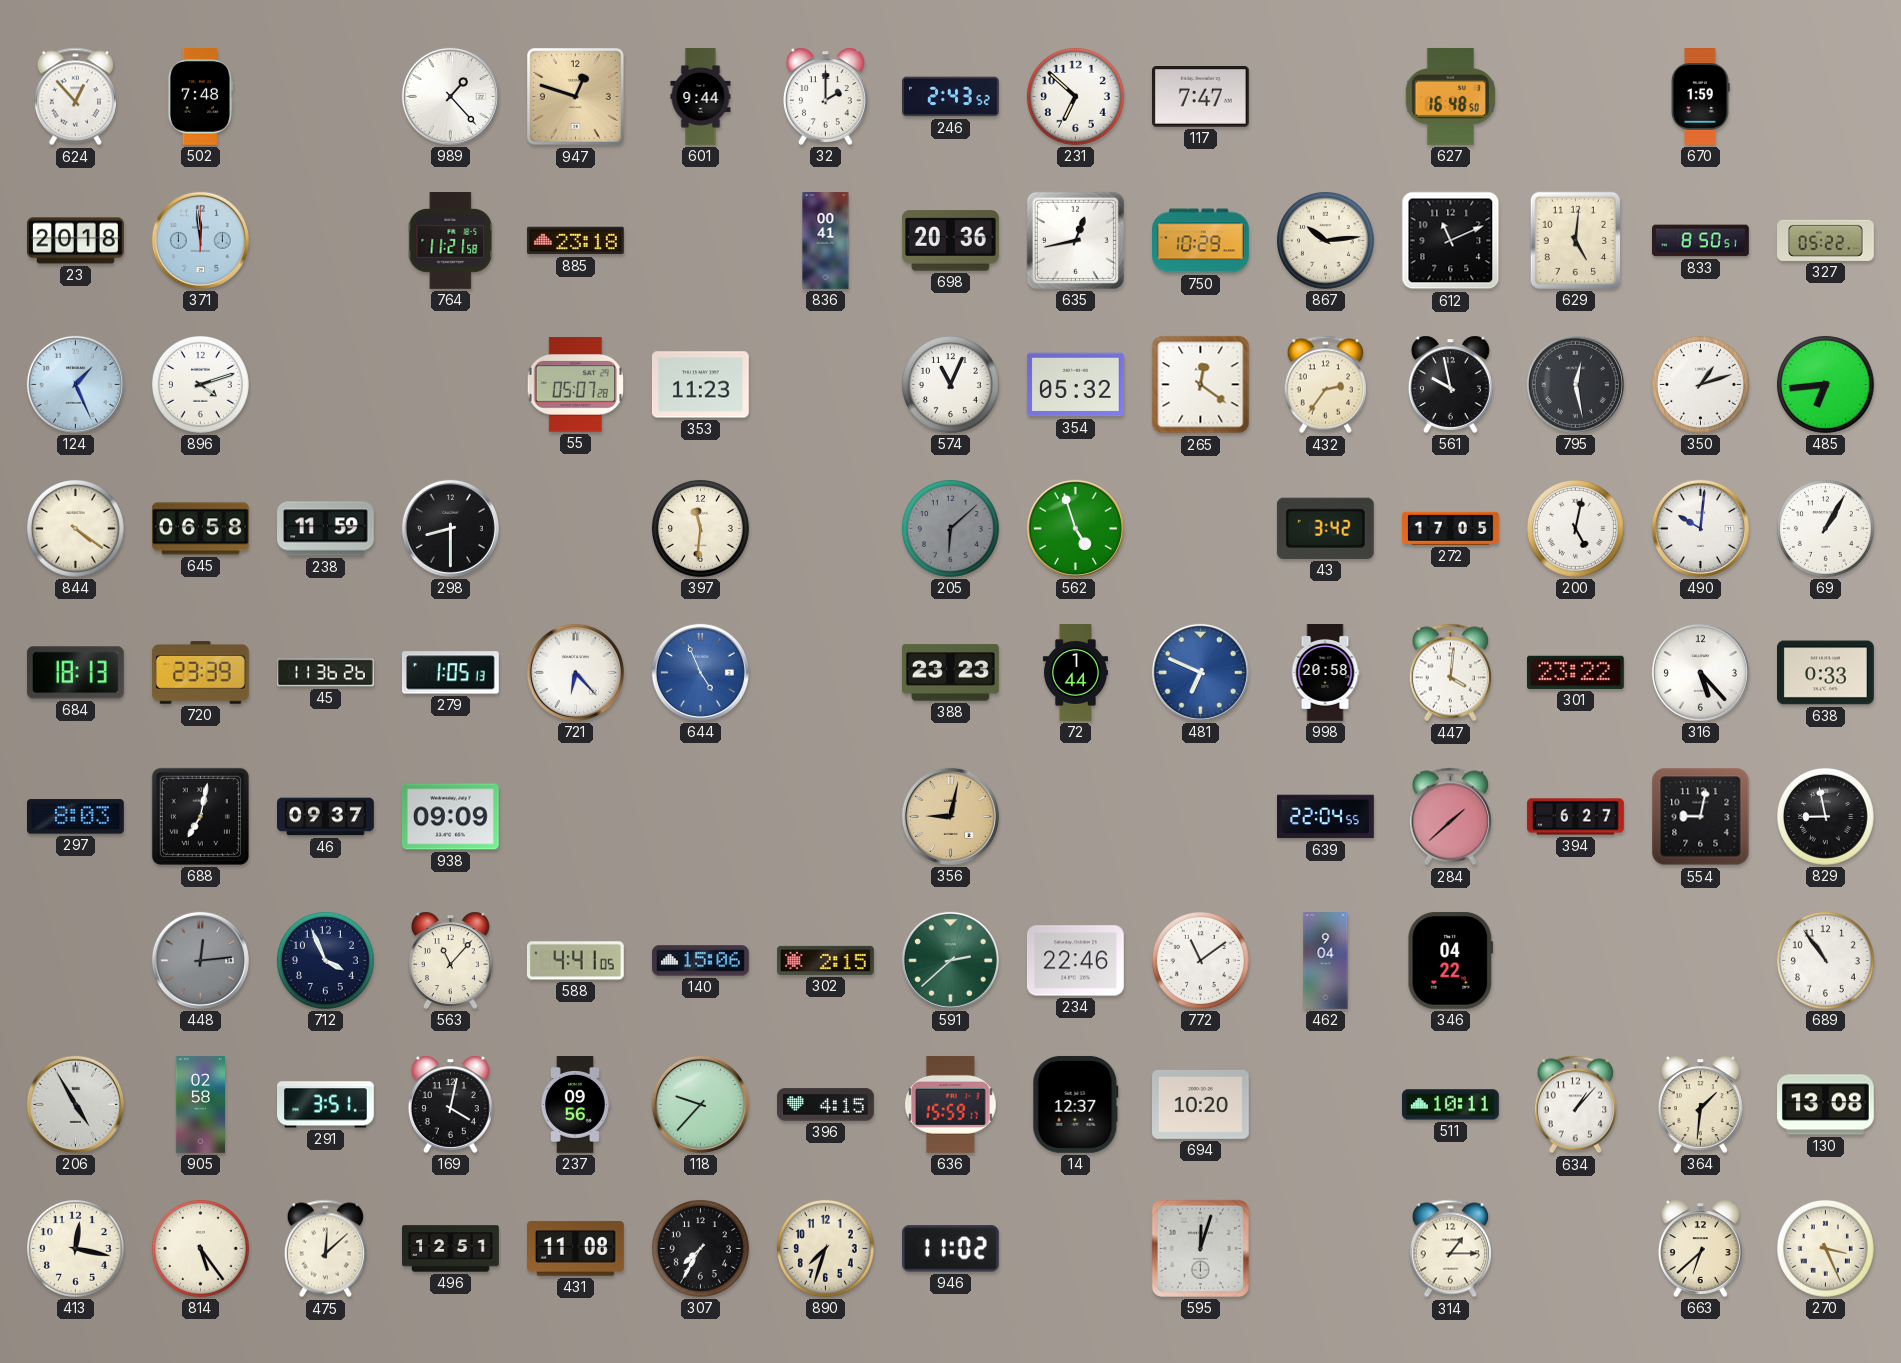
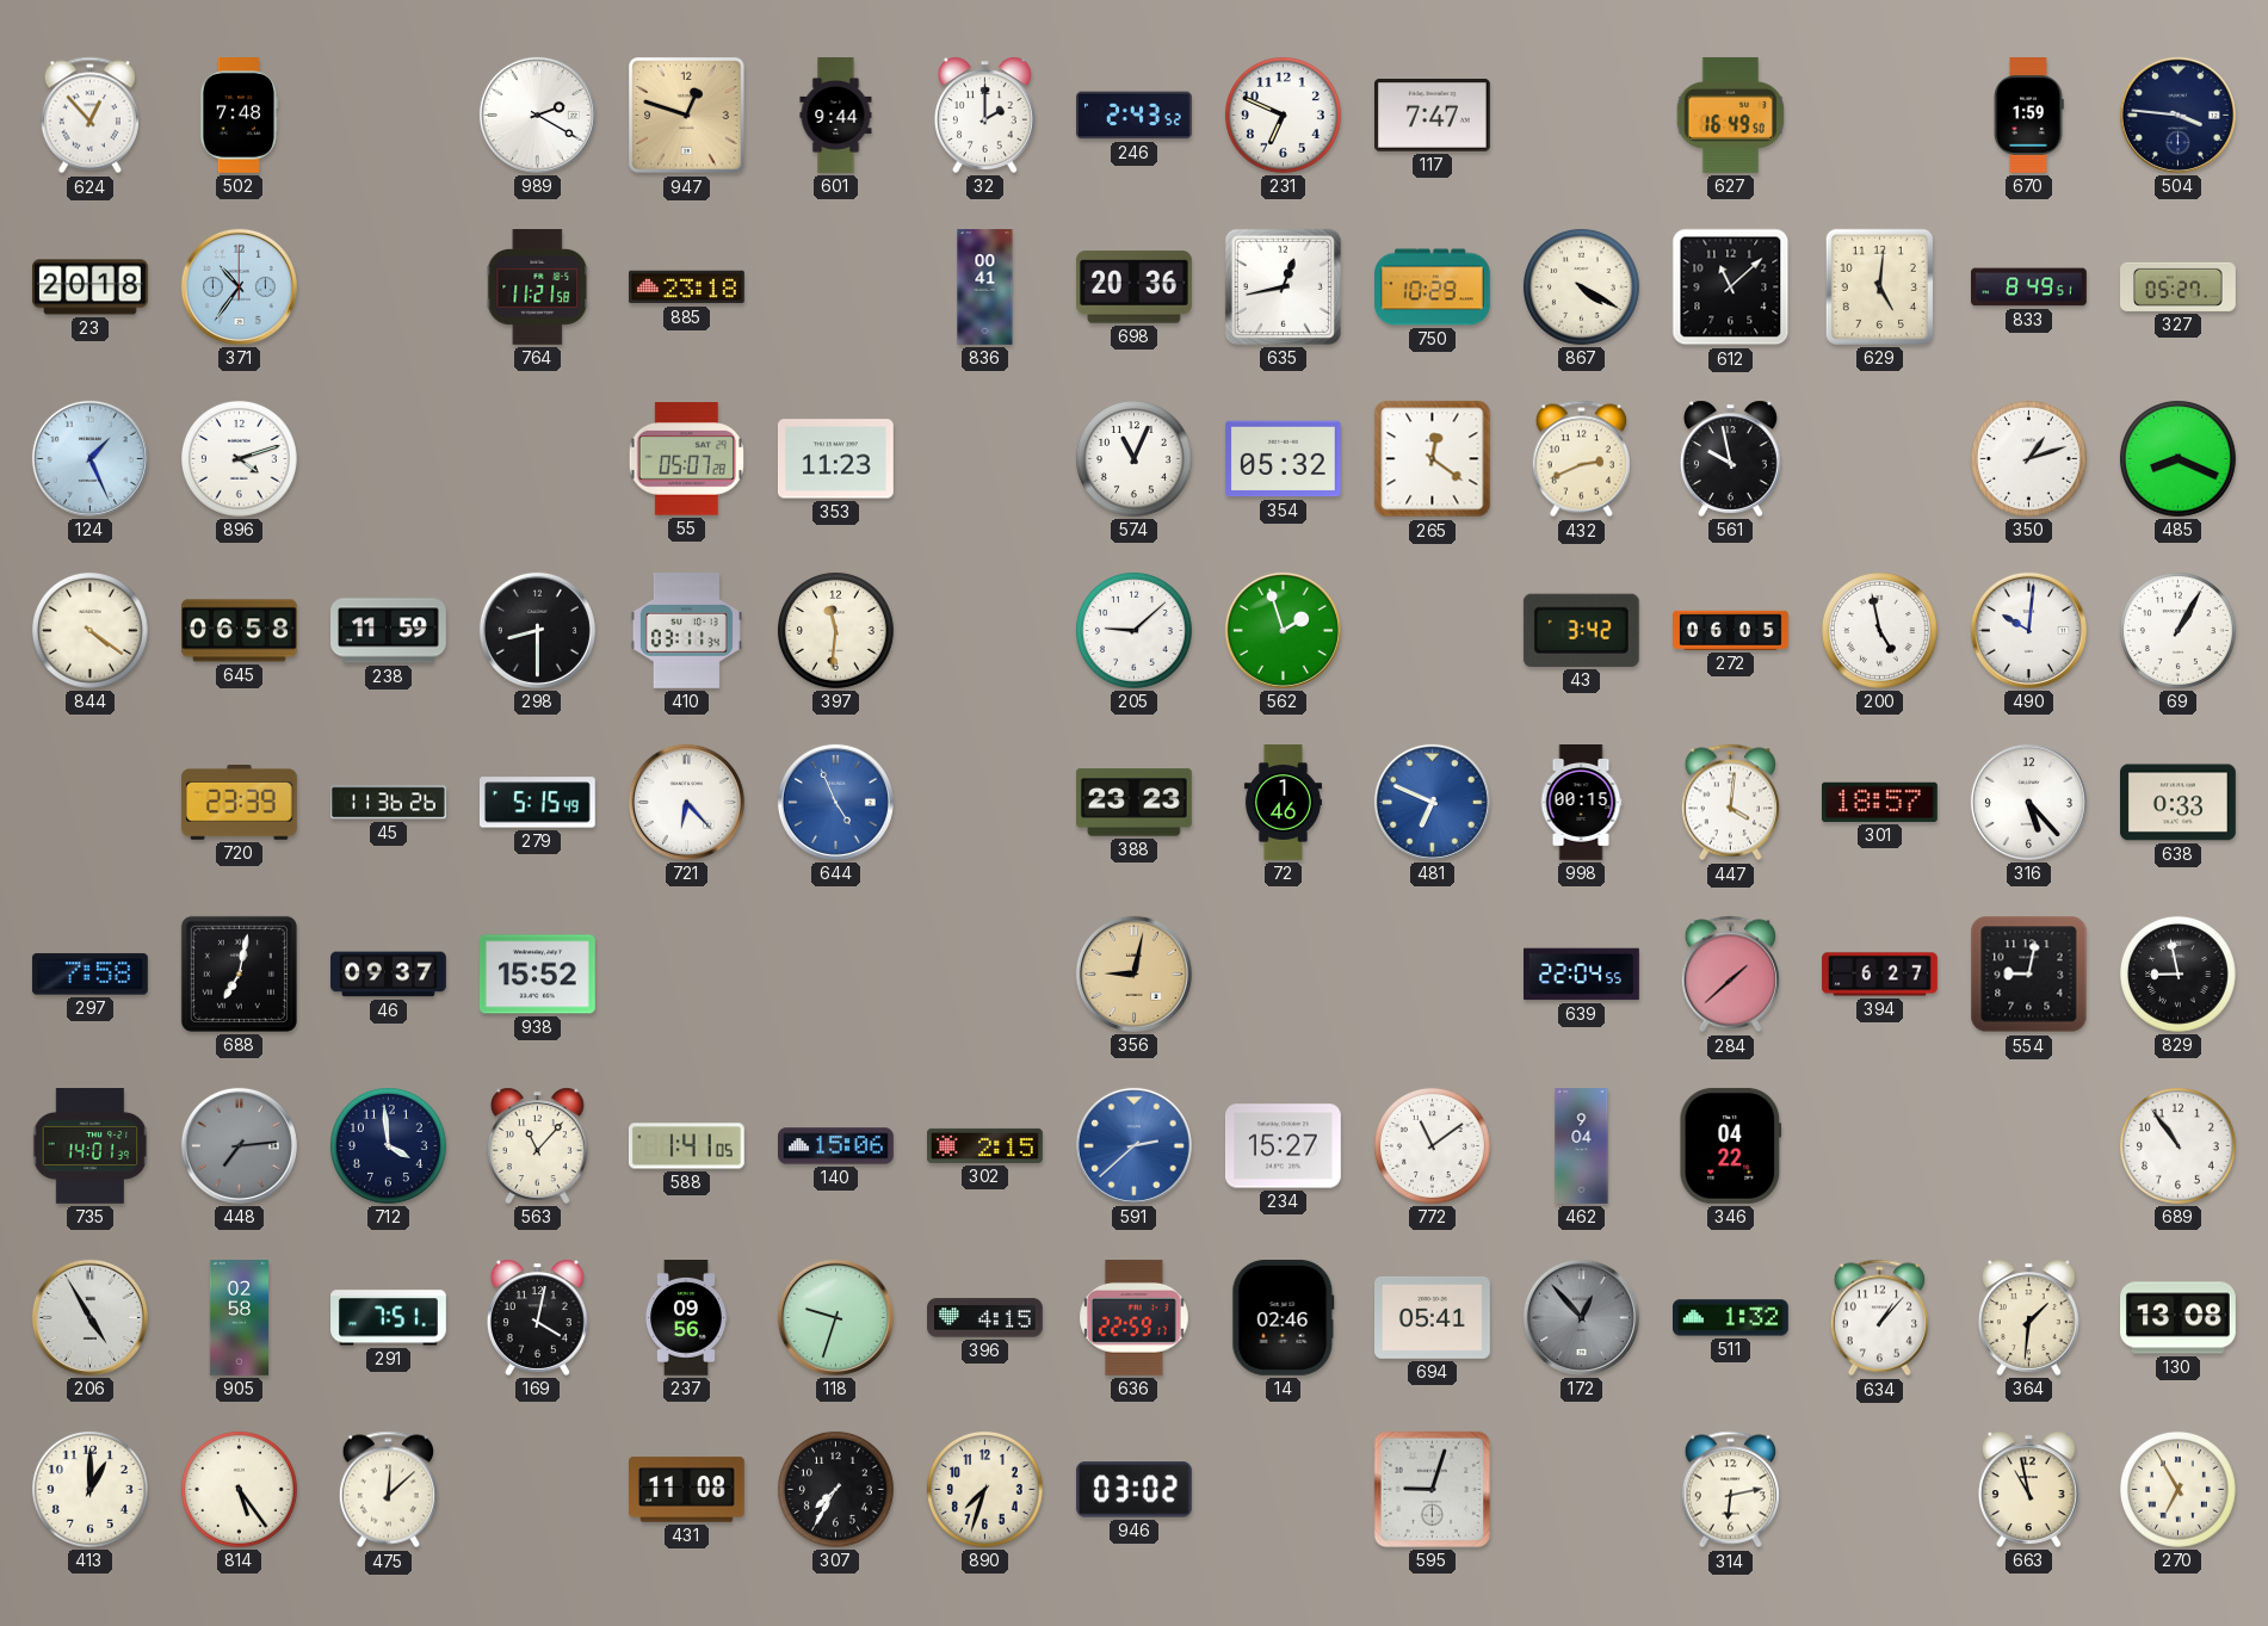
989: 1:23 -> 2:20 (537, 115)
231: 6:52 -> 6:49 (1283, 115)
627: 16:48 -> 16:49 (1730, 115)
504: none -> 3:46 (2177, 115)
371: 11:59 -> 10:36 (239, 286)
867: 10:14 -> 4:20 (1581, 286)
612: 11:11 -> 11:08 (1731, 288)
833: 8:50 -> 8:49 (2029, 288)
327: 05:22 -> 05:27 (2179, 286)
432: 2:36 -> 2:41 (1581, 459)
795: 12:28 -> none (1575, 384)
485: 6:44 -> 8:19 (2177, 458)
410: none -> 03:11 (686, 631)
205: 6:08 -> 9:08 (1133, 630)
205 dial: grey -> white (1133, 630)
562: 4:57 -> 1:57 (1283, 630)
272: 17:05 -> 06:05 (1731, 630)
200: 5:02 -> 4:58 (1879, 630)
684: 18:13 -> none (75, 673)
279: 1:05 -> 5:15 (537, 803)
72: 1:44 -> 1:46 (1283, 803)
998: 20:58 -> 00:15 (1581, 803)
301: 23:22 -> 18:57 (1879, 802)
297: 8:03 -> 7:58 (89, 975)
938: 09:09 -> 15:52 (538, 975)
735: none -> 14:01 (91, 1146)
448: 12:14 -> 7:14 (239, 1145)
712: 3:56 -> 3:59 (388, 1145)
588: 4:41 -> 1:41 (687, 1146)
591 dial: green -> blue (1133, 1145)
234: 22:46 -> 15:27 (1284, 1146)
291: 3:51 -> 7:51 (389, 1318)
118: 9:37 -> 9:33 (835, 1317)
636: 15:59 -> 22:59 (1135, 1317)
14: 12:37 -> 02:46 (1284, 1317)
694: 10:20 -> 05:41 (1433, 1317)
172: none -> 12:53 (1581, 1317)
511: 10:11 -> 1:32 (1731, 1318)
413: 12:17 -> 1:00 (89, 1489)
496: 12:51 -> none (451, 1249)
946: 11:02 -> 03:02 (1133, 1490)
595: 12:03 -> 9:03 (1432, 1489)
314: 1:15 -> 6:13 (1730, 1490)
663: 6:38 -> 10:58 (2028, 1489)
270: 3:26 -> 6:55 (2177, 1489)
